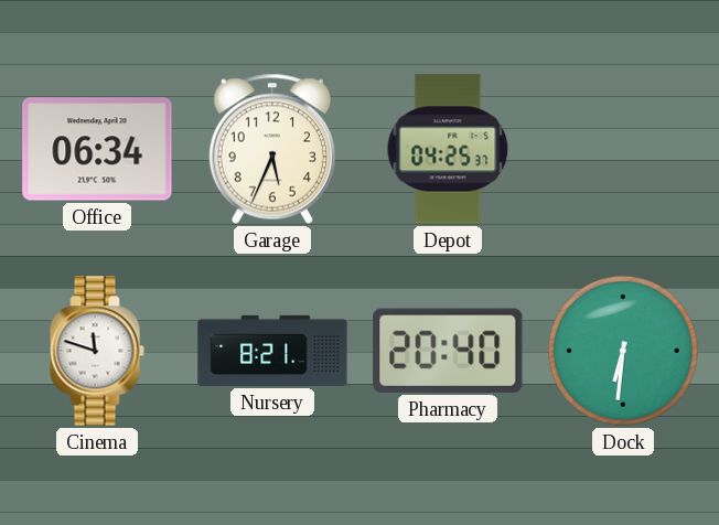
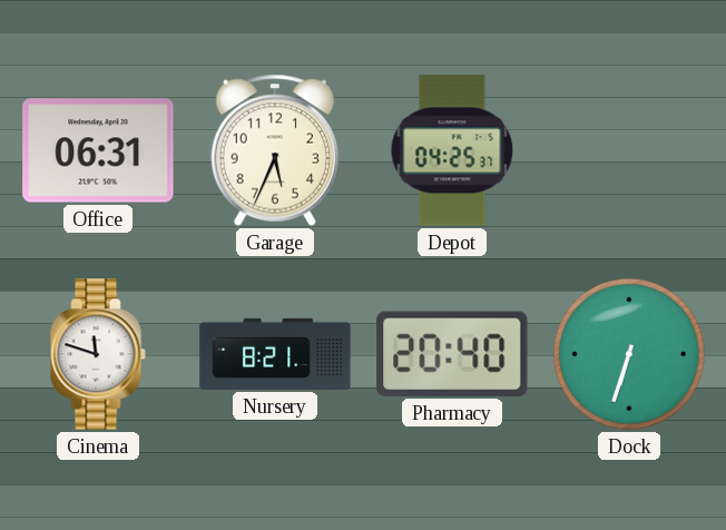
Office: 06:34 -> 06:31 (98, 150)
Dock: 6:31 -> 6:33 (629, 354)
